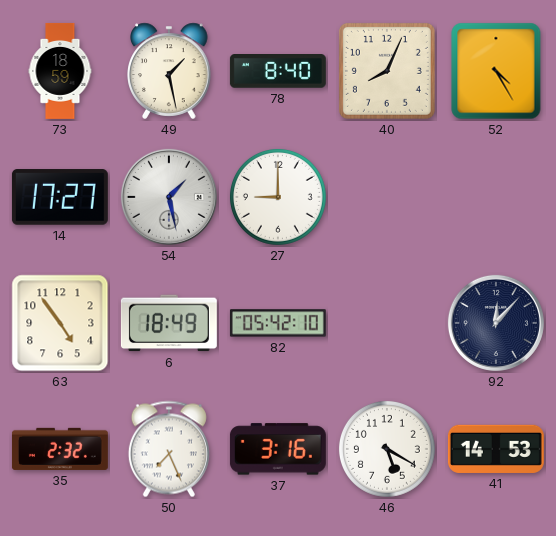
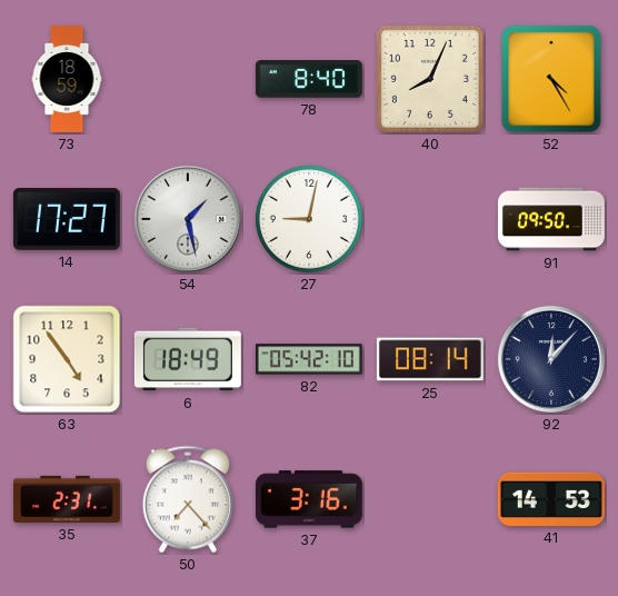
49: 1:28 -> none (169, 71)
27: 9:00 -> 9:02 (309, 219)
91: none -> 09:50 (551, 219)
25: none -> 08:14 (430, 359)
35: 2:32 -> 2:31 (67, 499)
50: 7:26 -> 7:23 (188, 499)
46: 5:20 -> none (387, 449)
